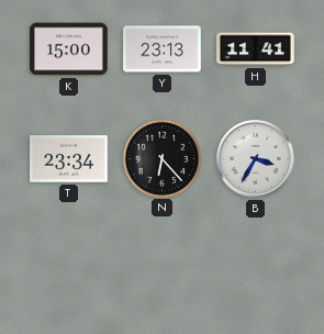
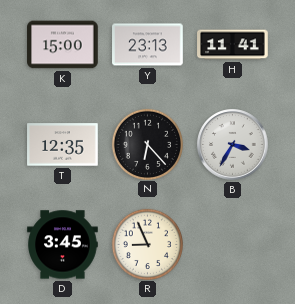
T: 23:34 -> 12:35 (63, 145)
D: none -> 3:45 (63, 245)
R: none -> 8:56 (147, 244)
